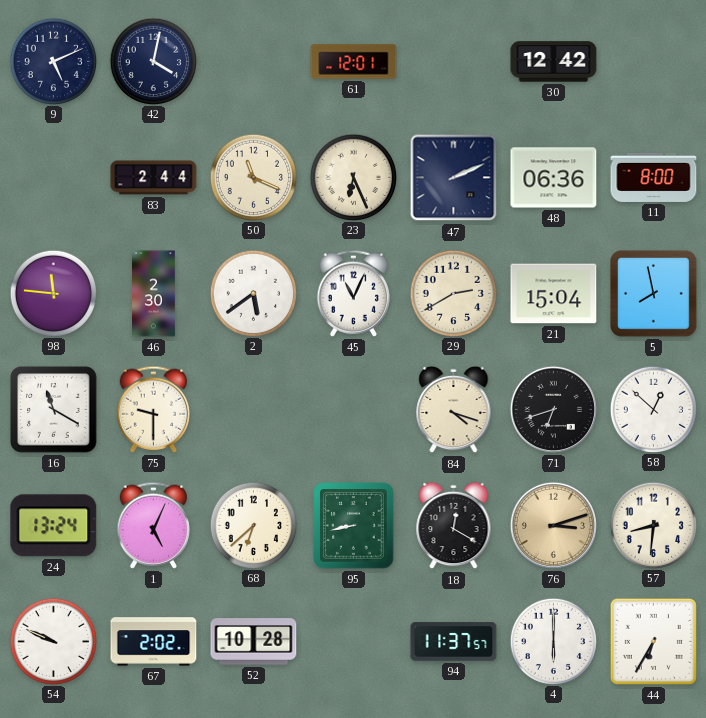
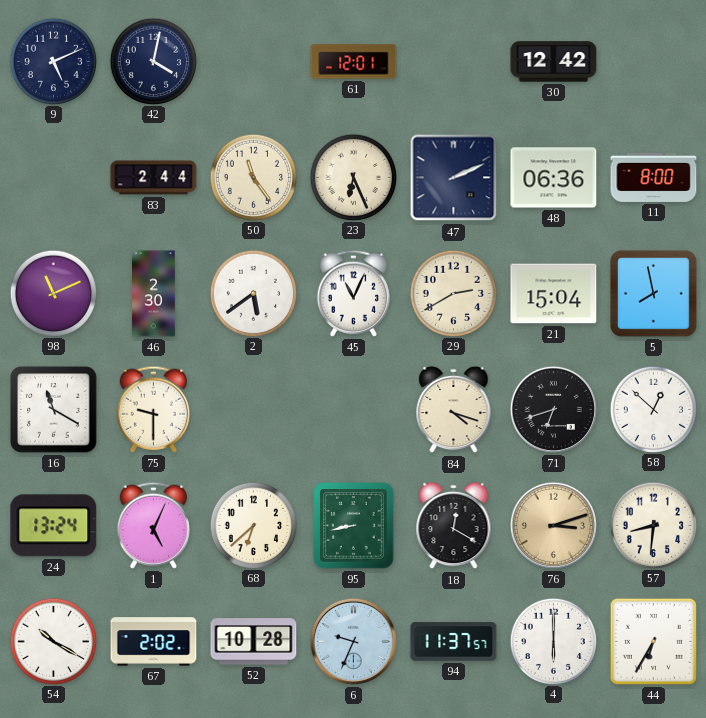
50: 11:19 -> 11:24 (253, 177)
98: 11:46 -> 11:11 (53, 293)
54: 9:49 -> 10:20 (53, 641)
6: none -> 9:34 (353, 641)
